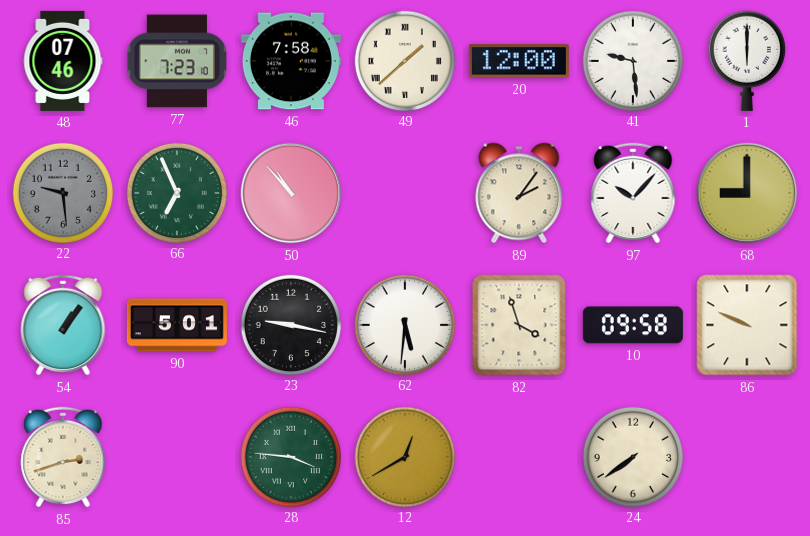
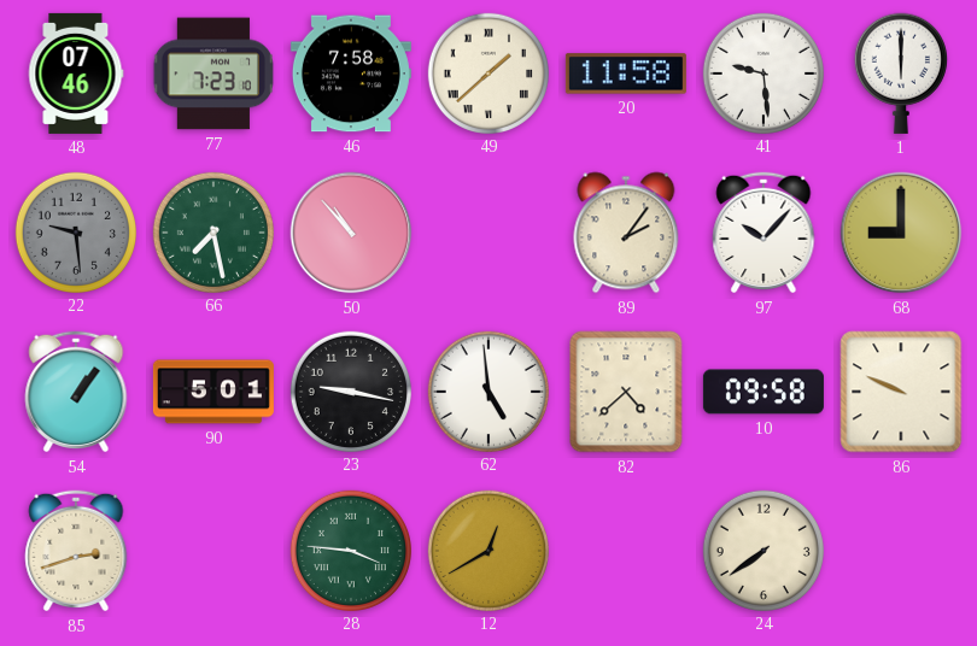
20: 12:00 -> 11:58 (626, 74)
66: 6:56 -> 7:28 (212, 231)
62: 5:31 -> 4:59 (487, 390)
82: 3:57 -> 4:38 (626, 392)
